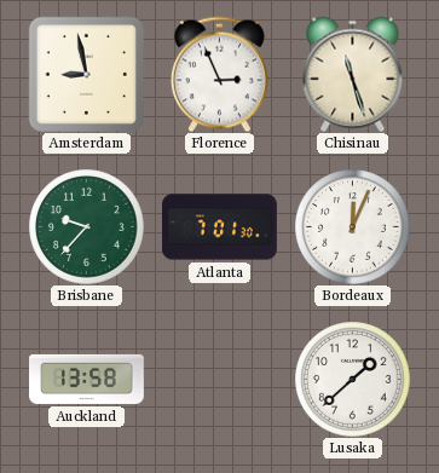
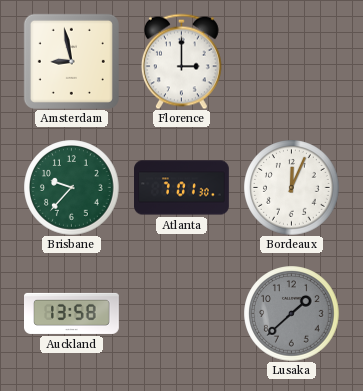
Florence: 2:56 -> 3:00 (181, 61)
Chisinau: 11:27 -> none (353, 74)
Lusaka dial: white -> grey (291, 313)
